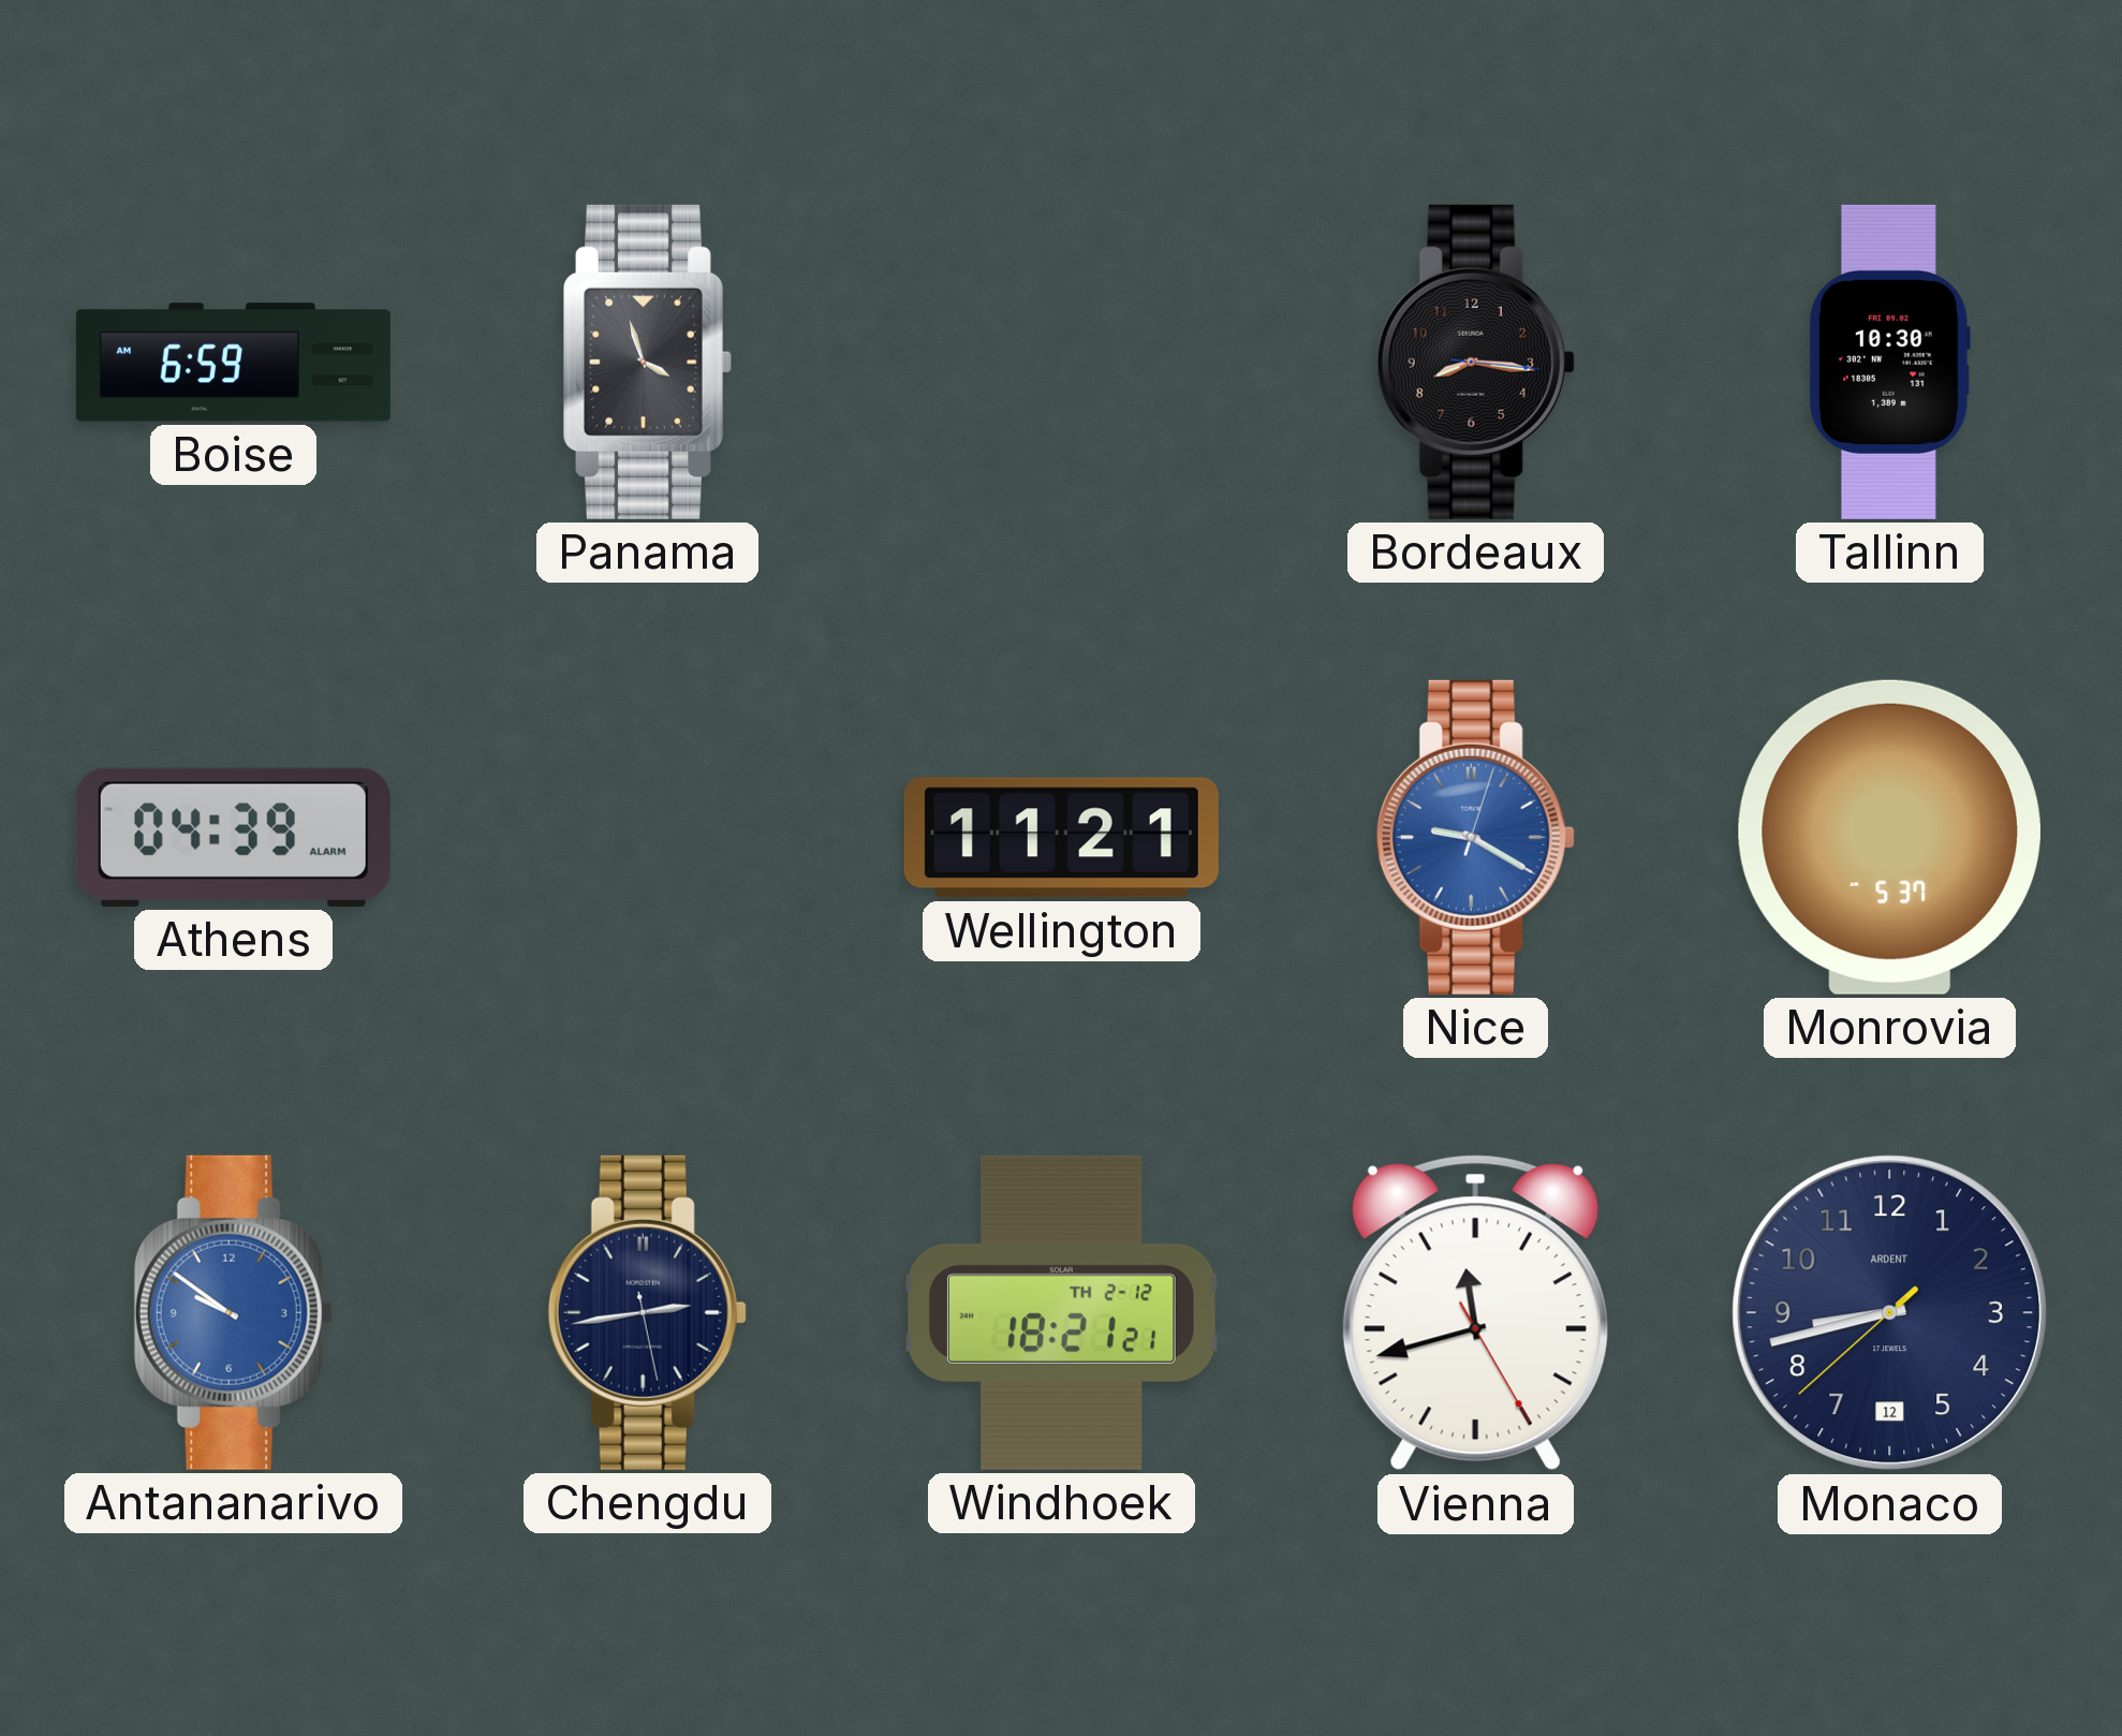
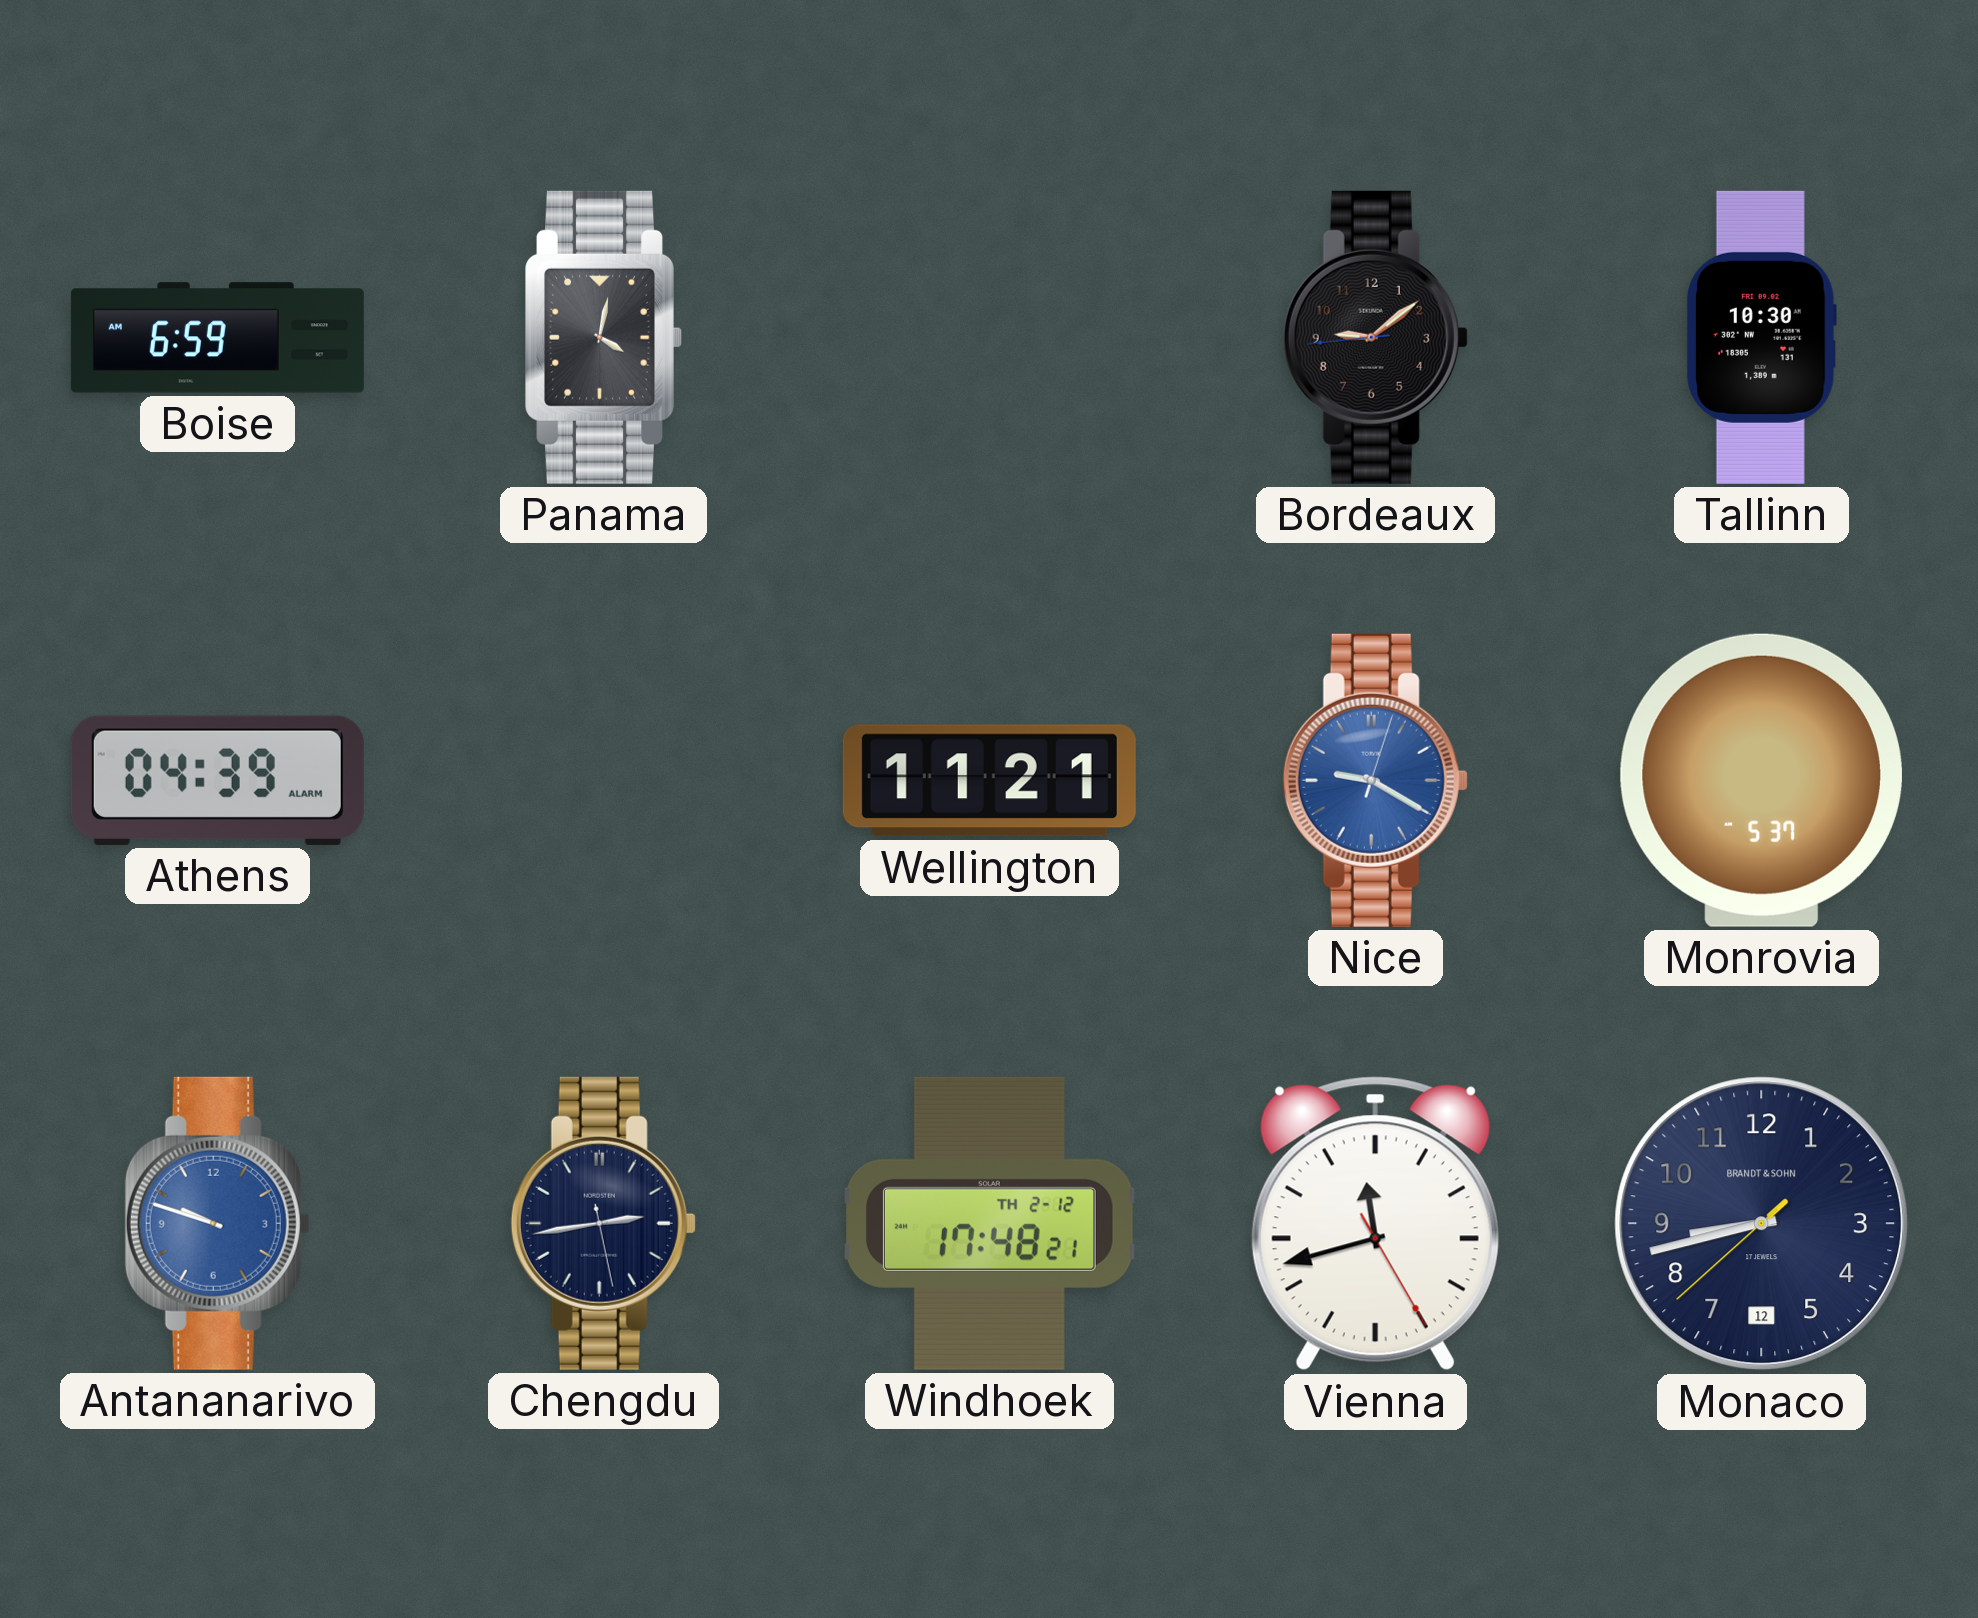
Panama: 3:57 -> 4:02 (604, 337)
Bordeaux: 8:16 -> 9:08 (1375, 337)
Antananarivo: 9:51 -> 9:48 (217, 1223)
Windhoek: 18:21 -> 17:48 (989, 1223)
Monaco brand: ARDENT -> BRANDT & SOHN (1762, 1224)
